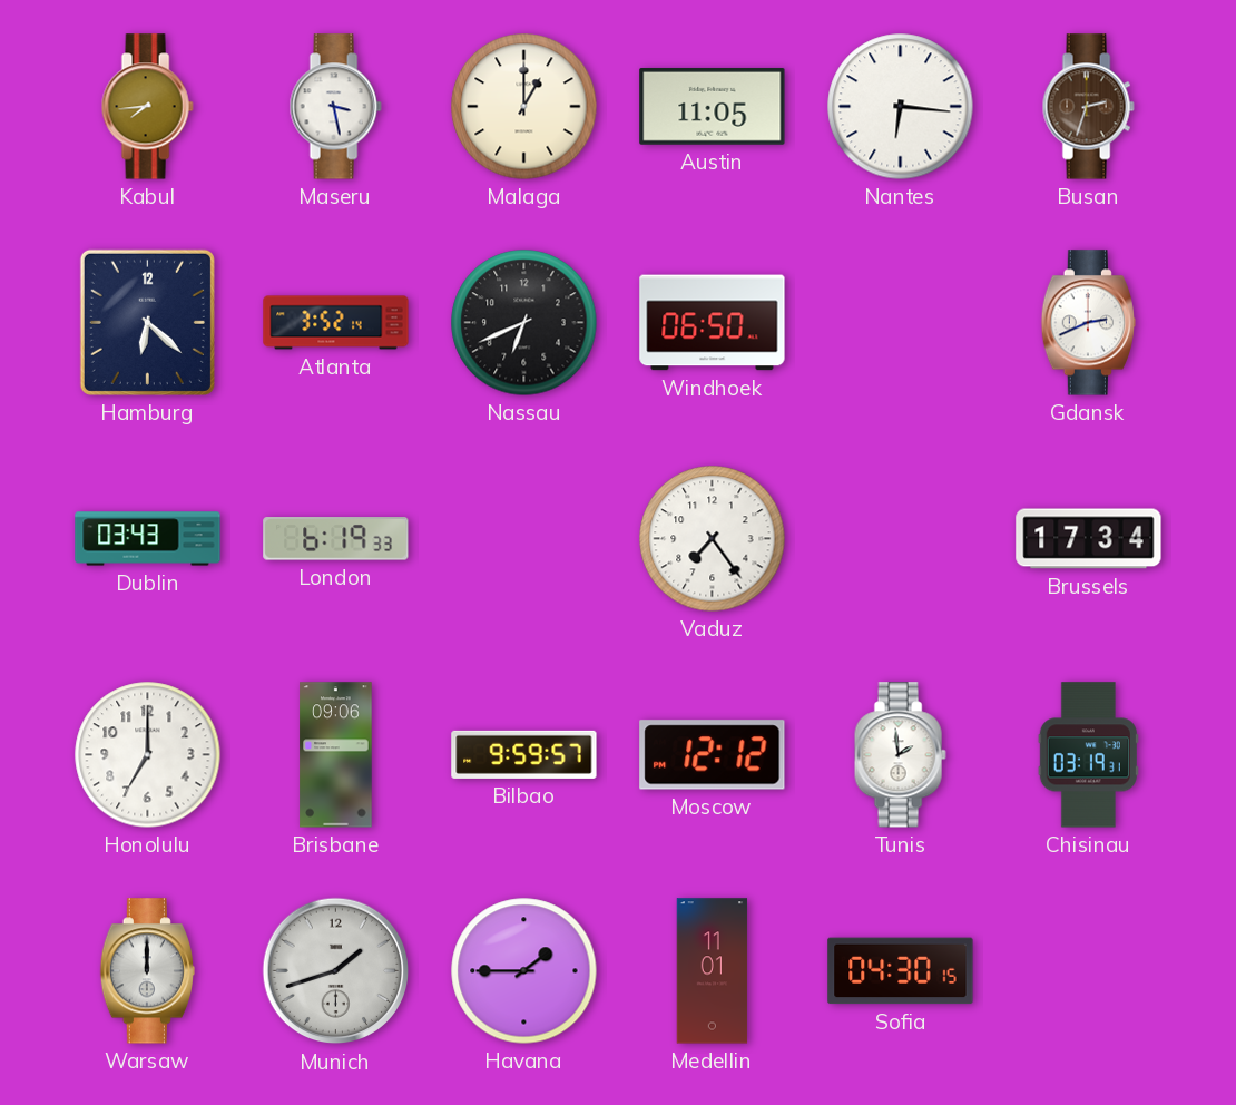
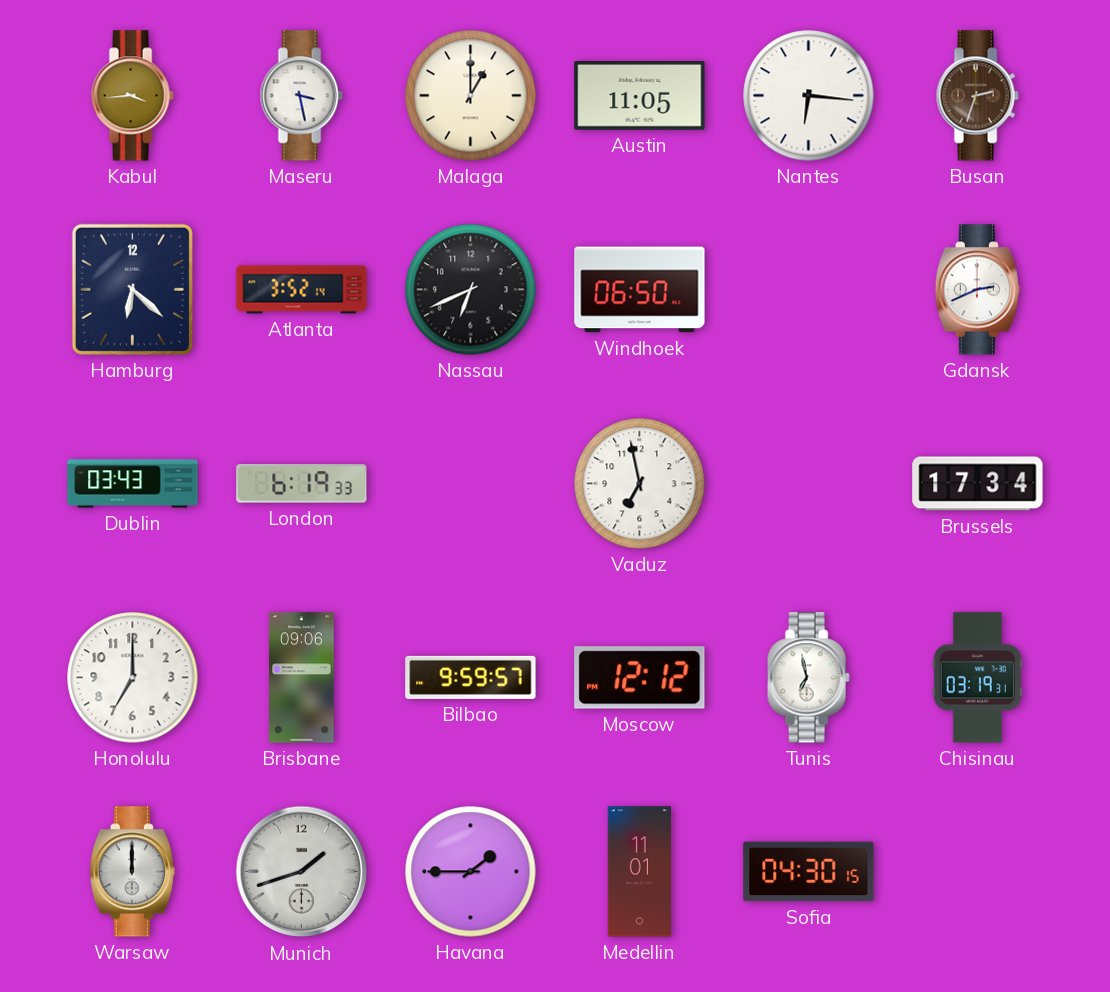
Kabul: 7:44 -> 3:44 (132, 96)
Vaduz: 7:24 -> 6:58 (640, 484)
Tunis: 1:59 -> 6:58 (808, 678)
